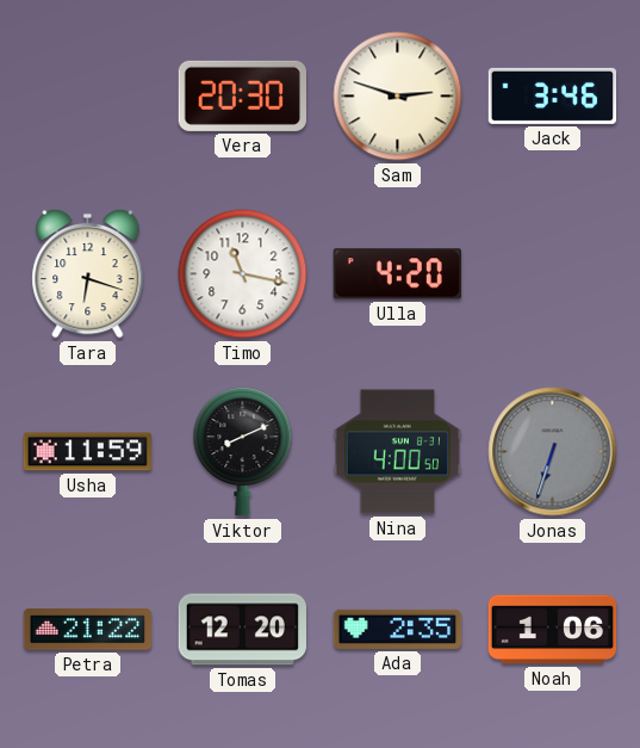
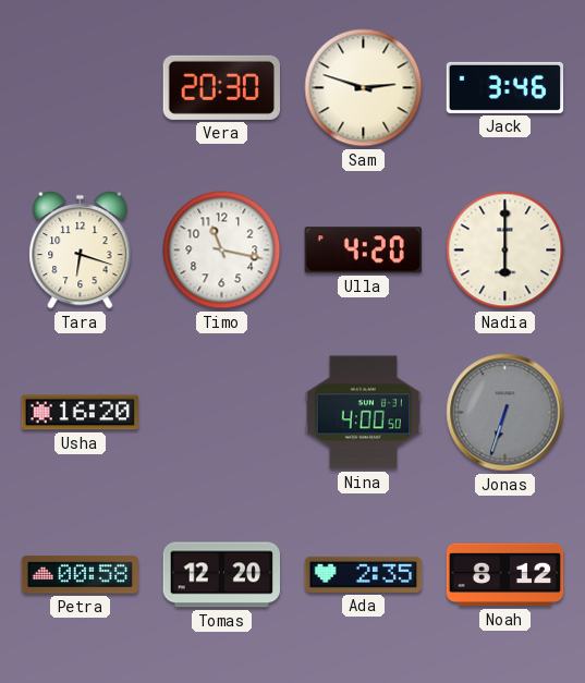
Nadia: none -> 6:00 (505, 251)
Usha: 11:59 -> 16:20 (80, 413)
Viktor: 8:11 -> none (243, 452)
Petra: 21:22 -> 00:58 (81, 575)
Noah: 1:06 -> 8:12 (505, 575)
